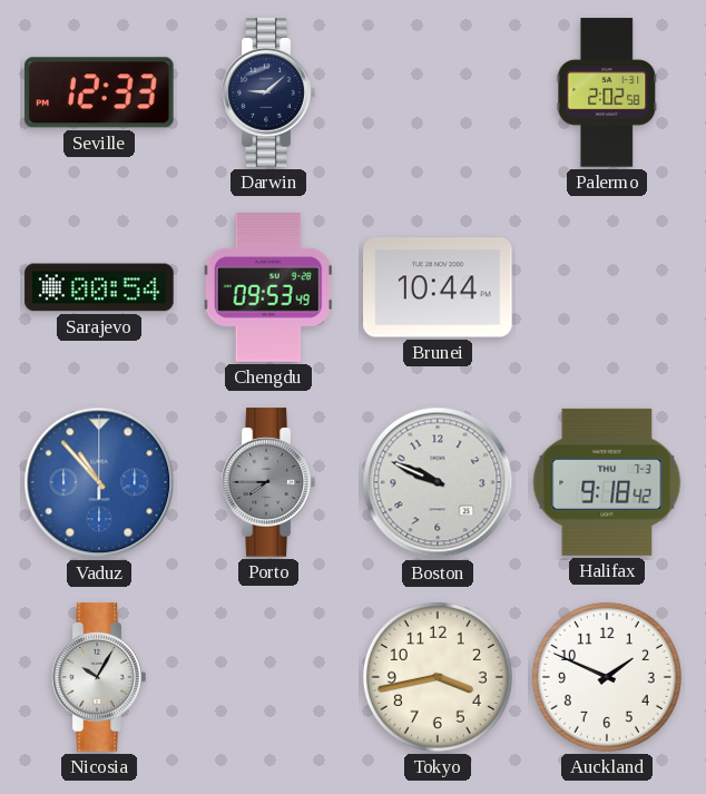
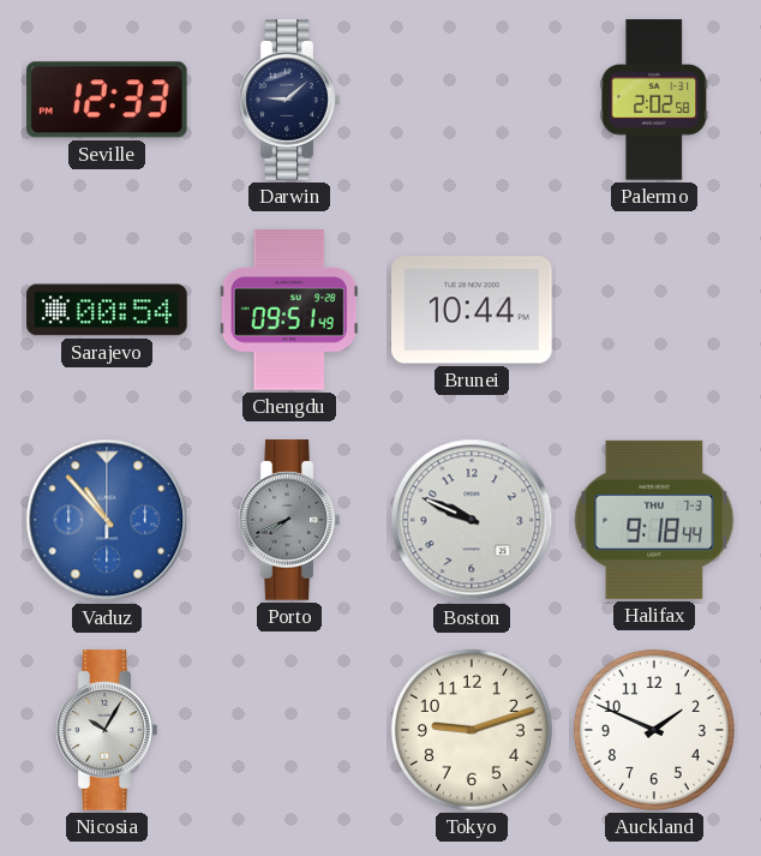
Chengdu: 09:53 -> 09:51 (289, 310)
Porto: 7:45 -> 7:41 (289, 520)
Halifax: 9:18:42 -> 9:18:44 (654, 520)
Tokyo: 3:43 -> 9:12 (472, 730)
